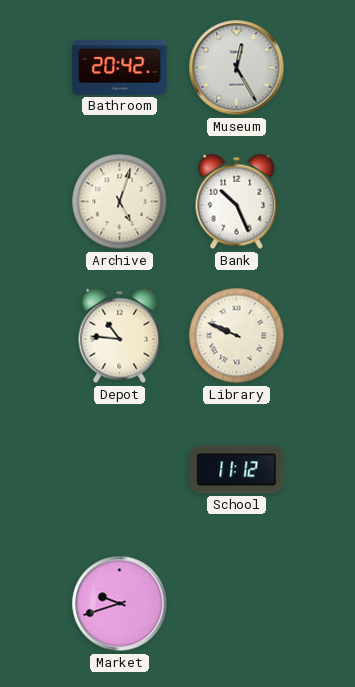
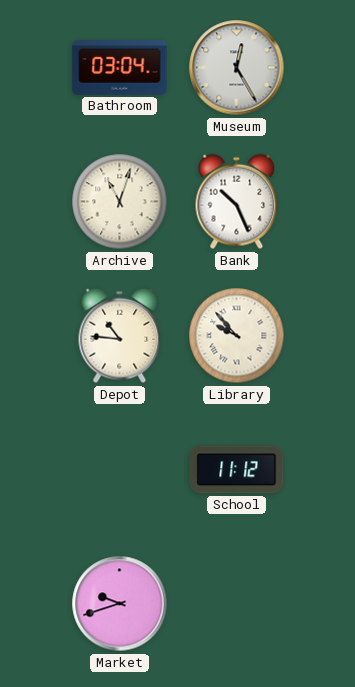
Bathroom: 20:42 -> 03:04 (120, 68)
Archive: 5:03 -> 11:03 (120, 202)
Library: 9:49 -> 9:53 (237, 336)
